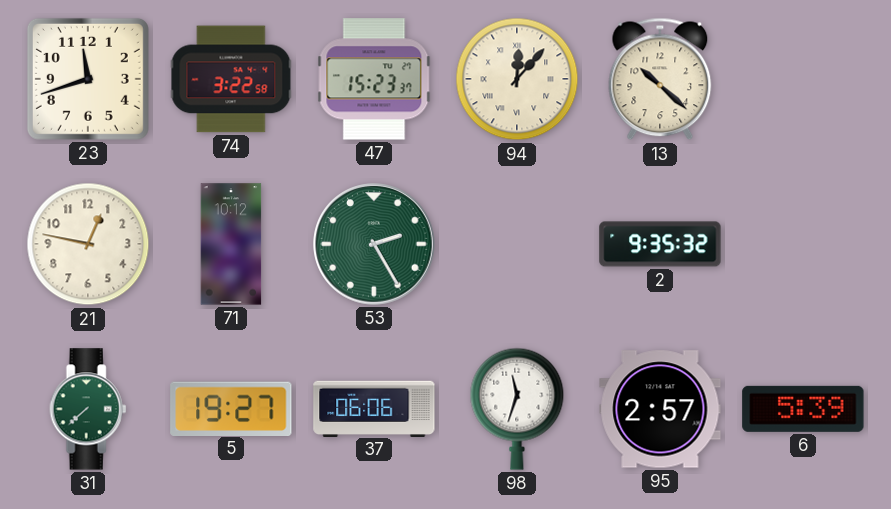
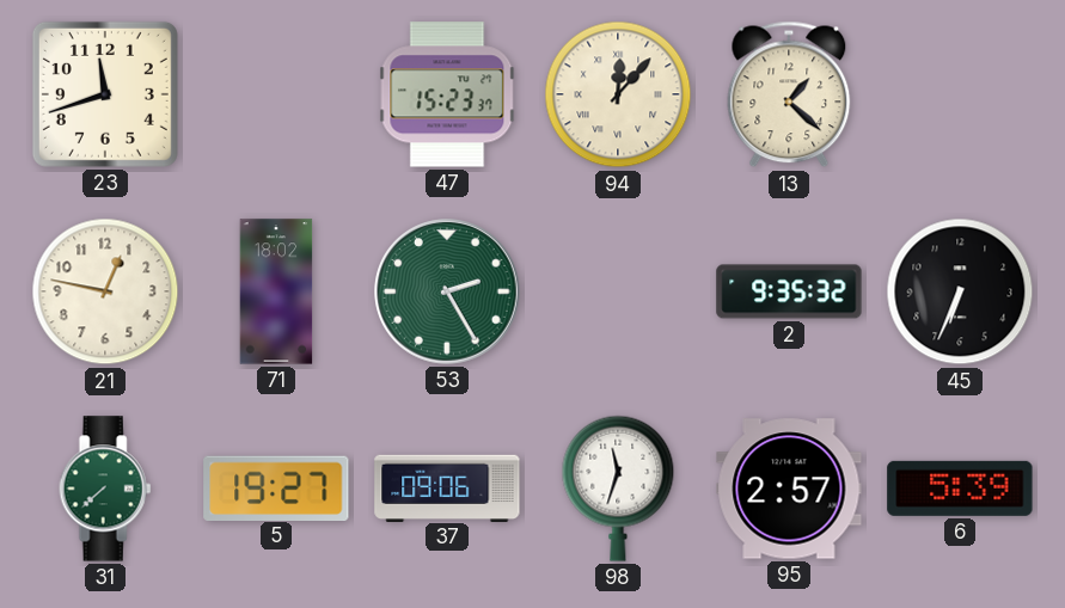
74: 3:22 -> none (231, 79)
13: 10:22 -> 1:22 (789, 94)
71: 10:12 -> 18:02 (276, 291)
45: none -> 6:34 (960, 291)
37: 06:06 -> 09:06 (447, 487)
